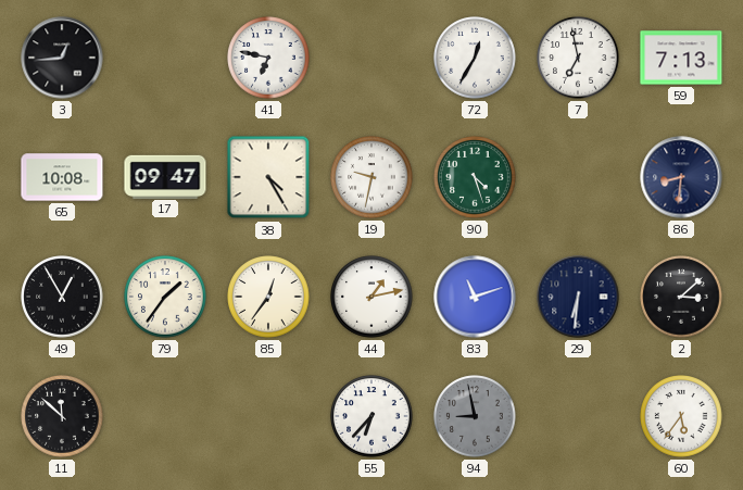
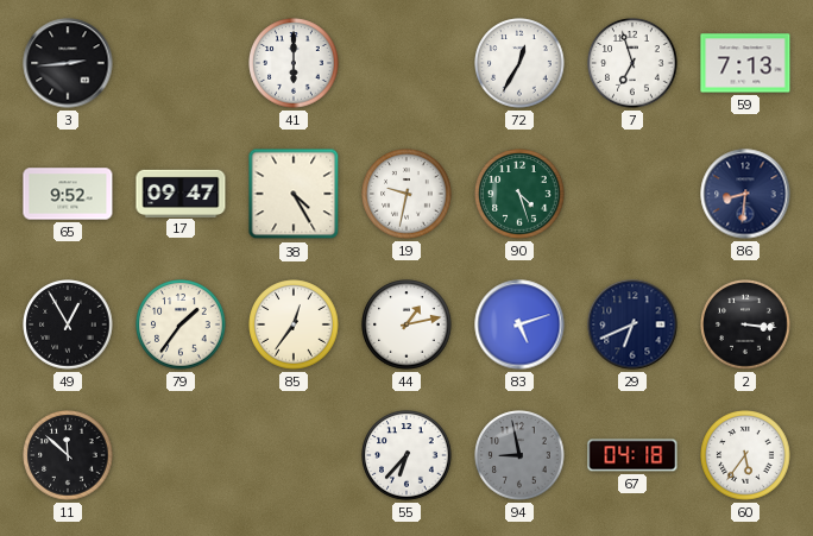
3: 12:44 -> 2:44 (68, 63)
41: 6:47 -> 6:00 (294, 63)
7: 6:58 -> 6:57 (632, 63)
65: 10:08 -> 9:52 (68, 194)
83: 11:12 -> 5:12 (519, 324)
29: 6:31 -> 6:41 (632, 324)
2: 3:08 -> 3:16 (745, 324)
67: none -> 04:18 (632, 455)
